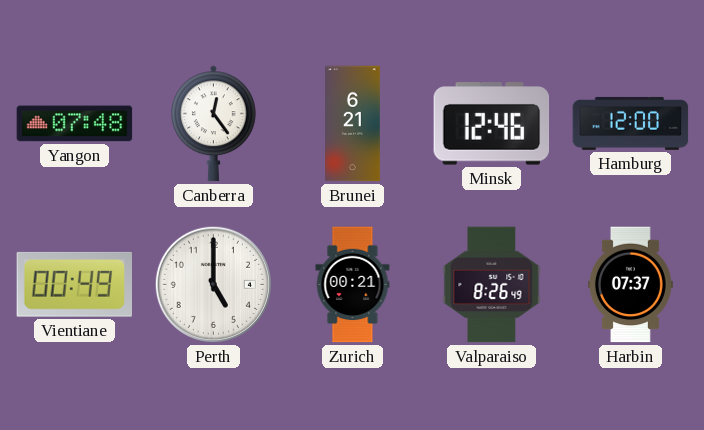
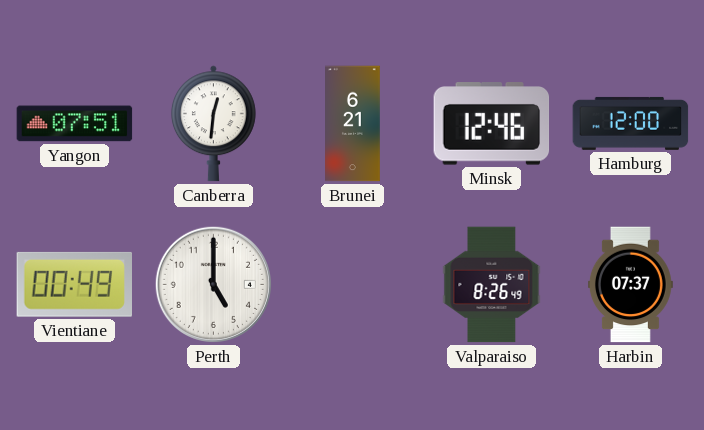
Yangon: 07:48 -> 07:51 (75, 124)
Canberra: 12:24 -> 12:31 (213, 124)
Zurich: 00:21 -> none (353, 285)
